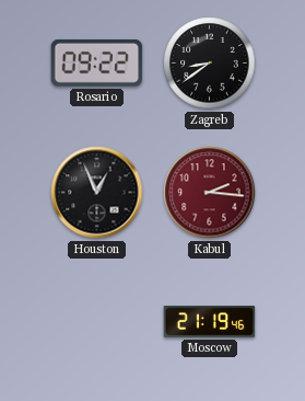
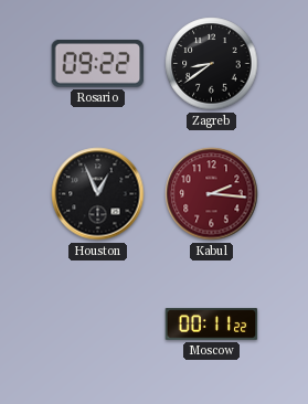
Moscow: 21:19 -> 00:11 (212, 325)
